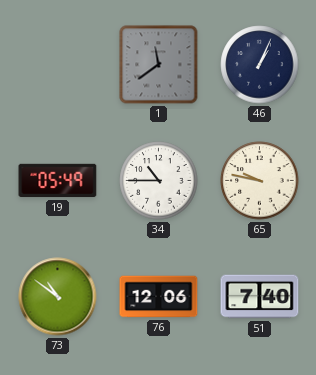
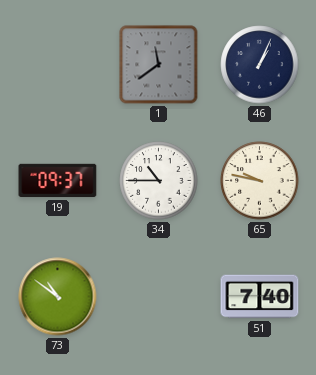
19: 05:49 -> 09:37 (58, 181)
76: 12:06 -> none (159, 297)
